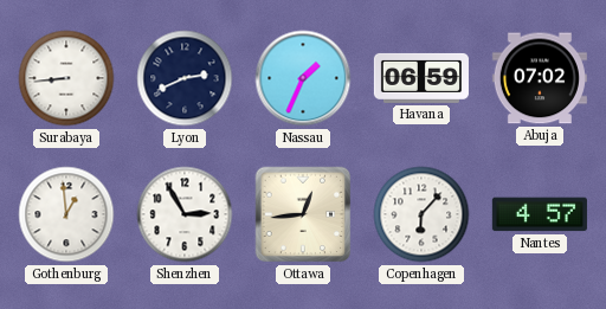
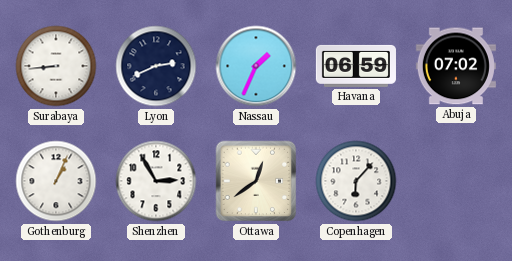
Gothenburg: 12:59 -> 1:04 (56, 181)
Ottawa: 12:44 -> 12:39 (256, 181)
Nantes: 4:57 -> none (540, 214)
